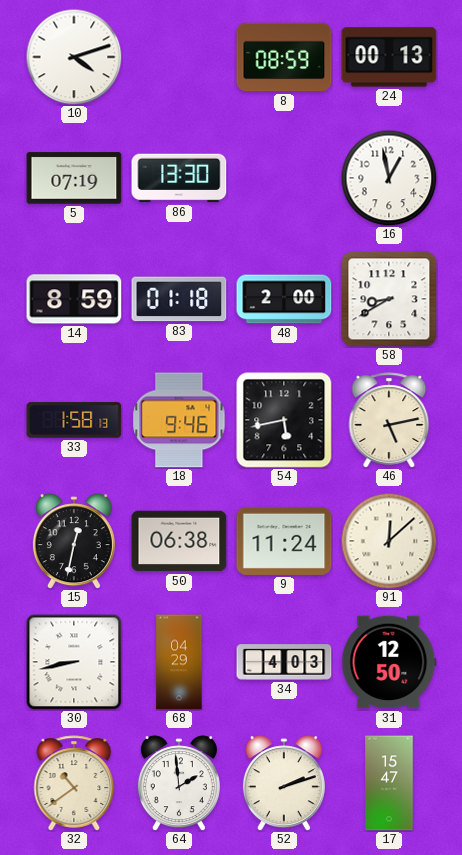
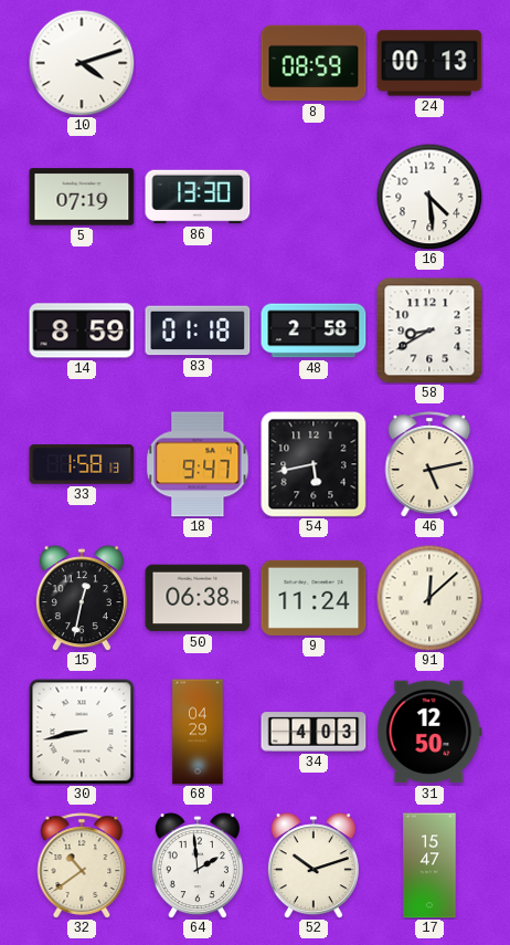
16: 12:58 -> 4:29 (429, 197)
48: 2:00 -> 2:58 (314, 330)
18: 9:46 -> 9:47 (198, 464)
52: 2:12 -> 10:12 (314, 865)
